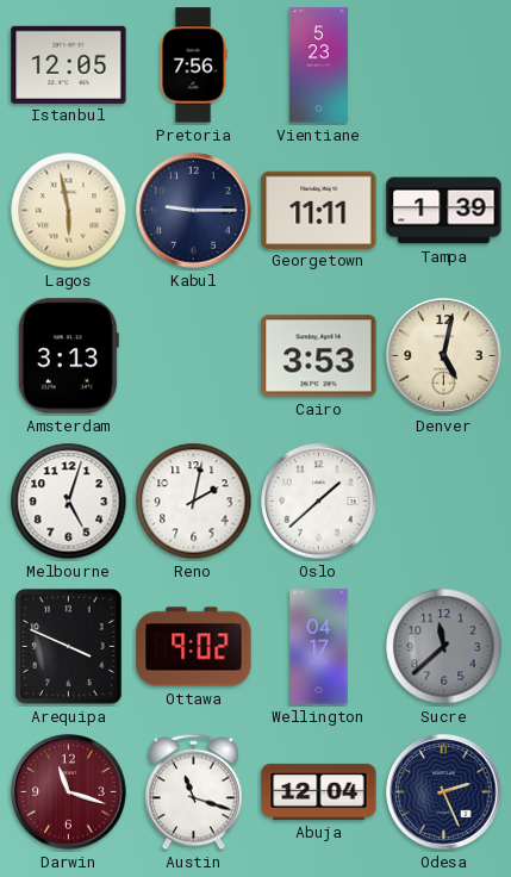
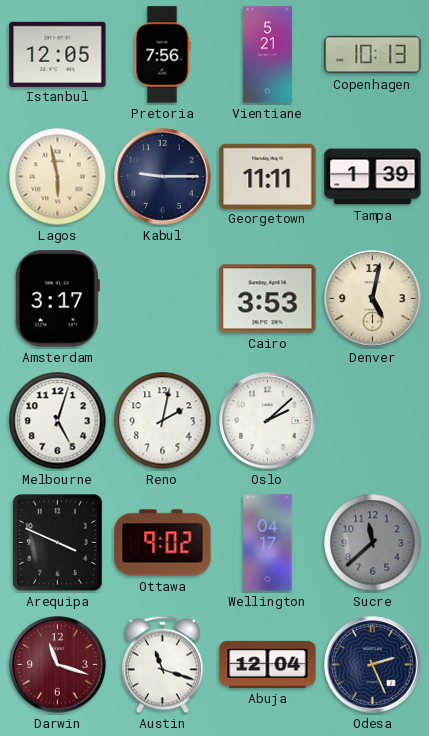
Vientiane: 5:23 -> 5:21 (267, 55)
Copenhagen: none -> 10:13 (373, 55)
Amsterdam: 3:13 -> 3:17 (57, 299)
Oslo: 1:38 -> 2:08 (268, 421)
